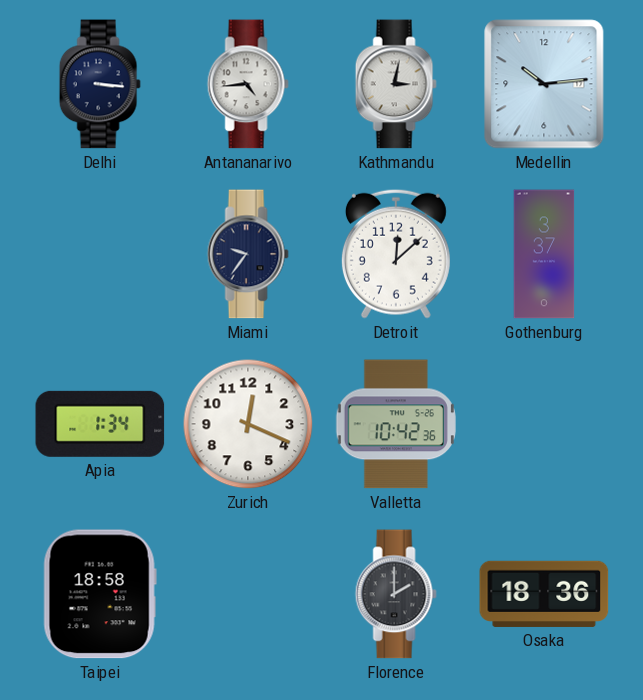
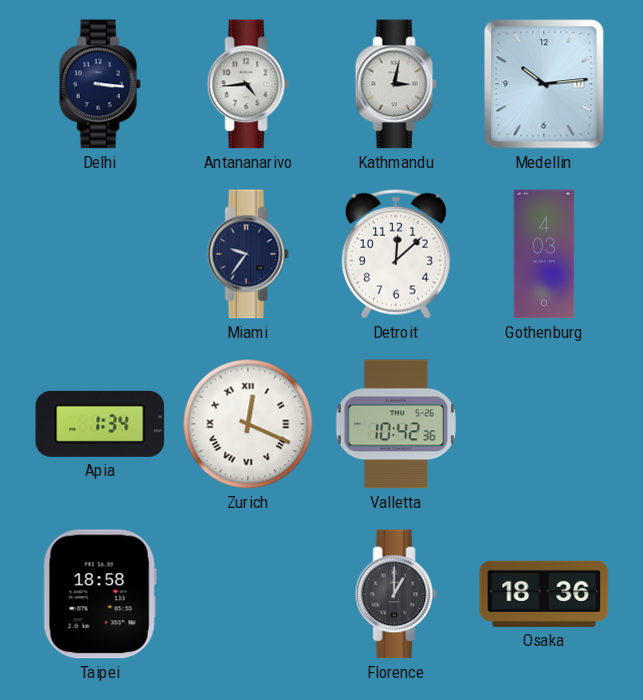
Gothenburg: 3:37 -> 4:03 (544, 254)
Zurich numerals: Arabic -> Roman (248, 424)
Florence: 2:00 -> 1:00 (396, 594)
